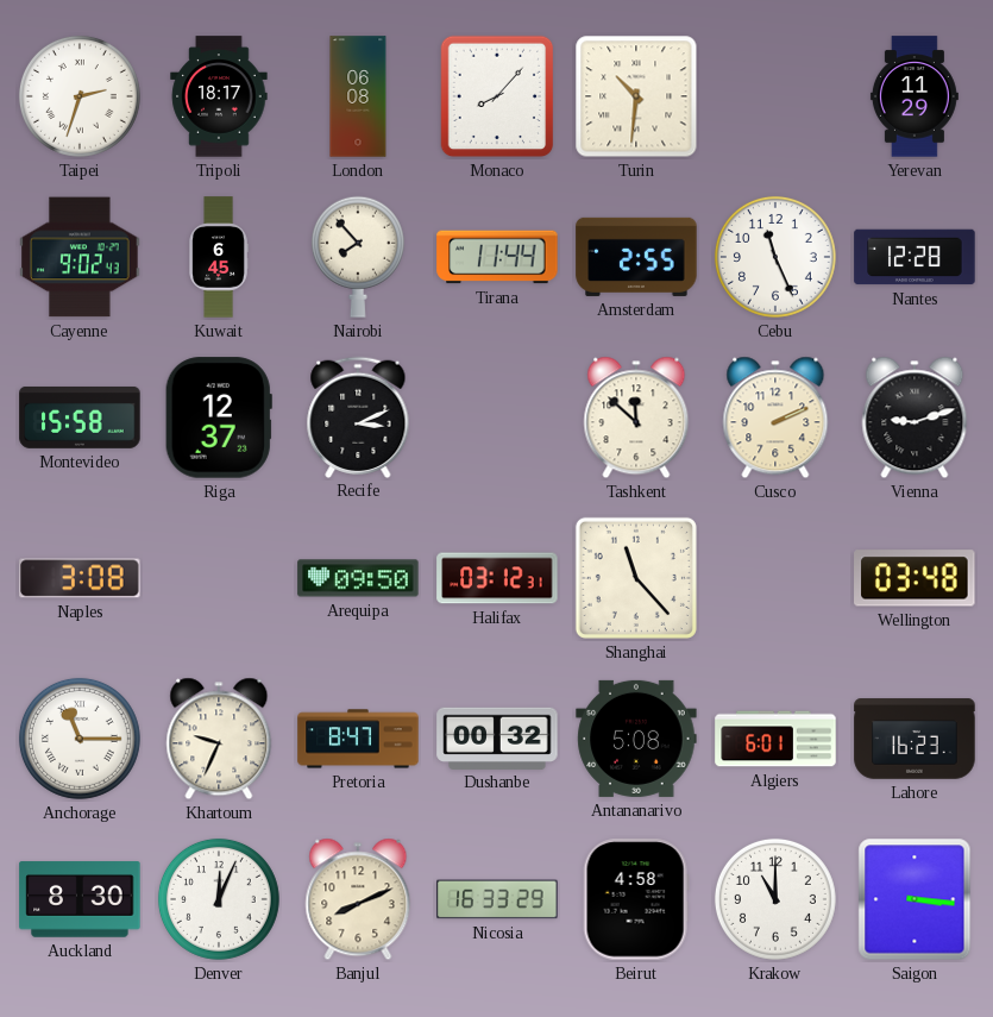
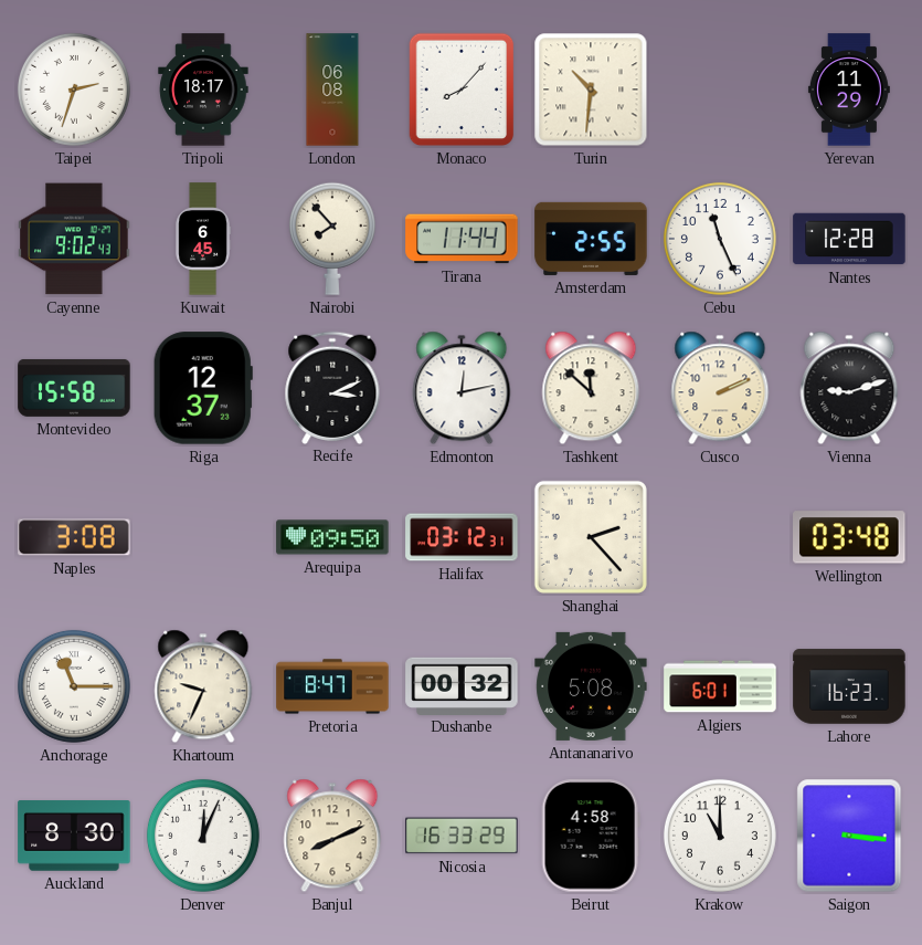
Edmonton: none -> 12:13 (462, 388)
Shanghai: 11:23 -> 2:23 (591, 537)
